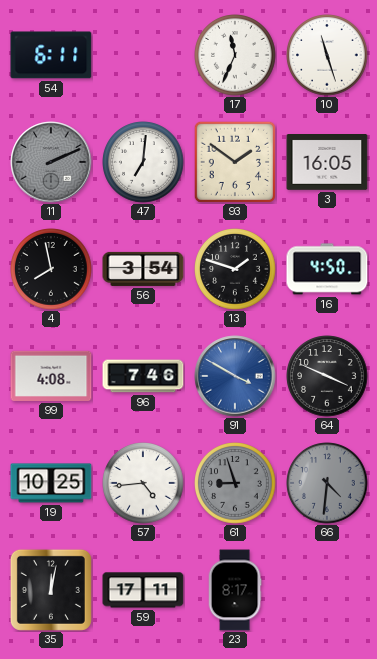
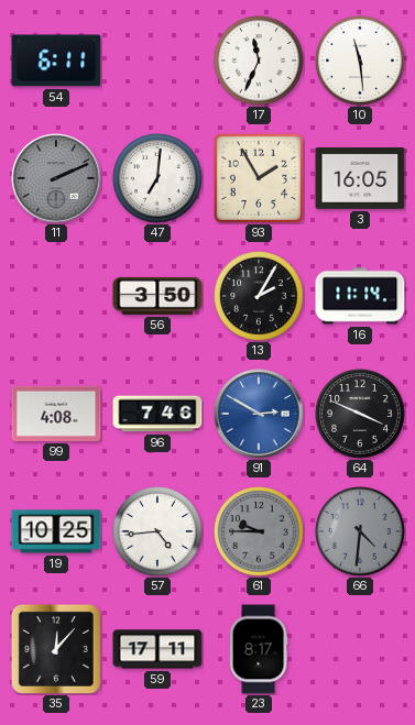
10: 11:27 -> 11:29 (360, 61)
93: 1:51 -> 1:55 (258, 177)
4: 7:58 -> none (51, 269)
56: 3:54 -> 3:50 (157, 296)
13: 1:48 -> 2:05 (259, 296)
16: 4:50 -> 11:14 (360, 296)
91: 3:50 -> 2:50 (259, 414)
61: 8:57 -> 9:45 (259, 531)
35: 12:02 -> 12:07 (56, 649)
